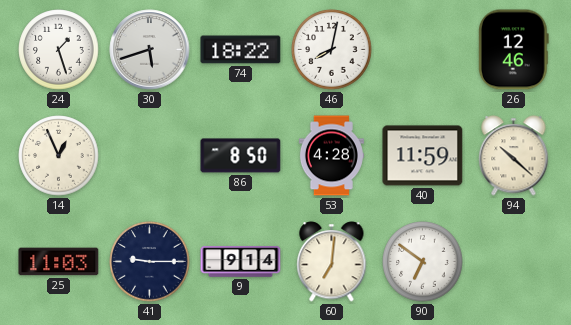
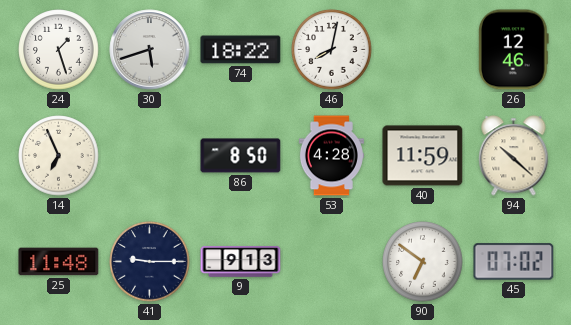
14: 12:56 -> 6:56 (59, 156)
25: 11:03 -> 11:48 (59, 262)
9: 9:14 -> 9:13 (241, 262)
60: 7:01 -> none (332, 262)
45: none -> 07:02 (514, 262)
